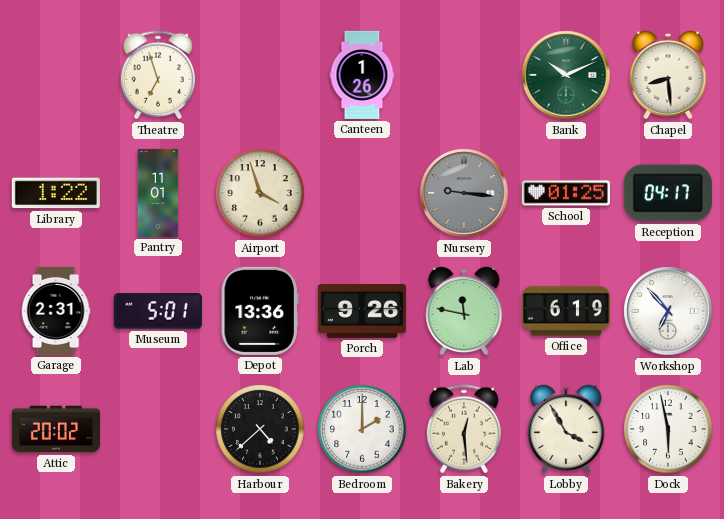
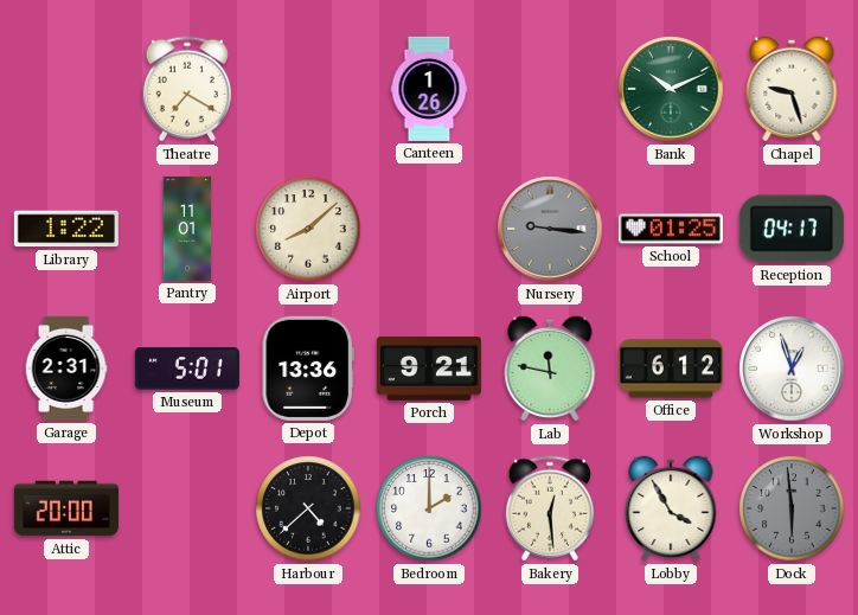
Theatre: 6:57 -> 7:20 (187, 89)
Chapel: 8:29 -> 9:27 (792, 89)
Airport: 3:57 -> 8:08 (308, 229)
Porch: 9:26 -> 9:21 (429, 370)
Office: 6:19 -> 6:12 (671, 369)
Workshop: 6:53 -> 12:57 (792, 369)
Attic: 20:02 -> 20:00 (66, 508)
Dock: 5:58 -> 5:59 (792, 508)
Dock dial: white -> grey (792, 508)
